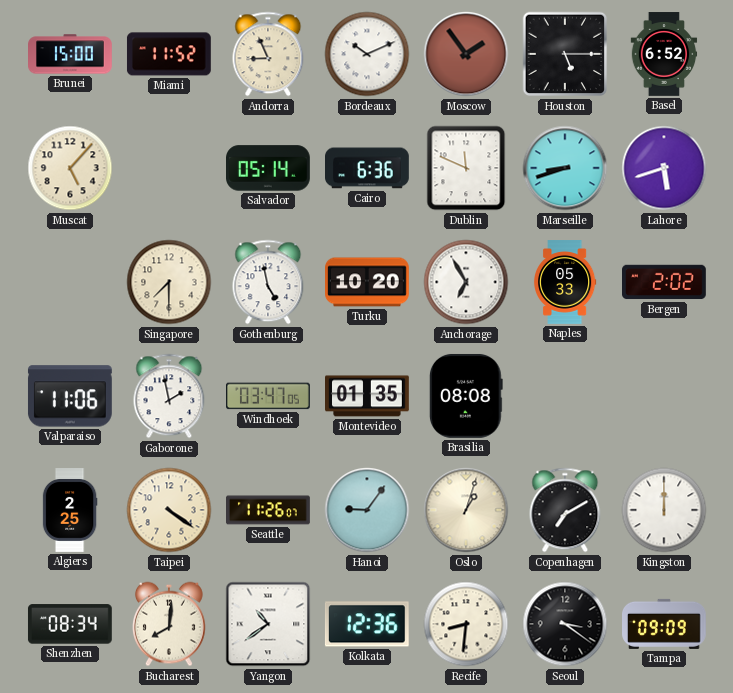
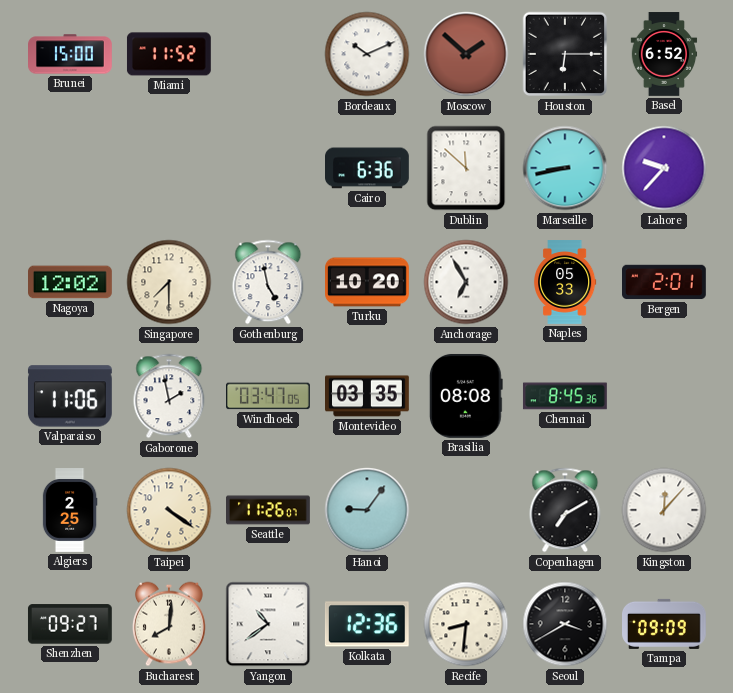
Andorra: 8:56 -> none (268, 54)
Moscow: 1:54 -> 1:52 (466, 54)
Houston: 5:15 -> 6:15 (565, 54)
Muscat: 5:07 -> none (70, 168)
Salvador: 05:14 -> none (269, 168)
Dublin: 11:49 -> 11:52 (466, 168)
Marseille: 8:42 -> 8:43 (565, 168)
Lahore: 5:42 -> 9:37 (664, 168)
Nagoya: none -> 12:02 (71, 282)
Bergen: 2:02 -> 2:01 (665, 282)
Montevideo: 01:35 -> 03:35 (368, 396)
Chennai: none -> 8:45 (565, 396)
Oslo: 1:03 -> none (466, 510)
Kingston: 12:00 -> 12:07 (664, 510)
Shenzhen: 08:34 -> 09:27 (70, 624)
Seoul: 3:21 -> 3:40 (565, 624)
